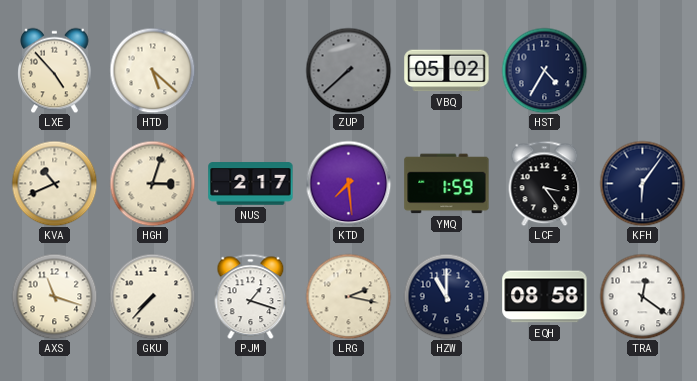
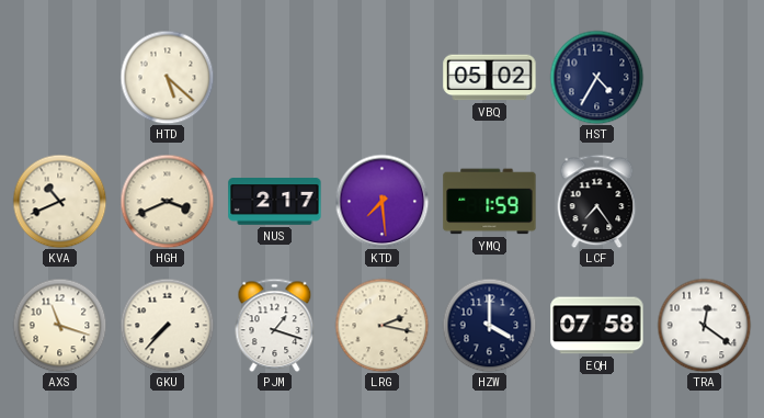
LXE: 4:53 -> none (55, 70)
ZUP: 7:38 -> none (348, 70)
HGH: 3:03 -> 3:41 (167, 201)
LCF: 3:24 -> 7:24 (597, 201)
KFH: 6:06 -> none (642, 183)
HZW: 11:00 -> 4:00 (489, 325)
EQH: 08:58 -> 07:58 (597, 326)
